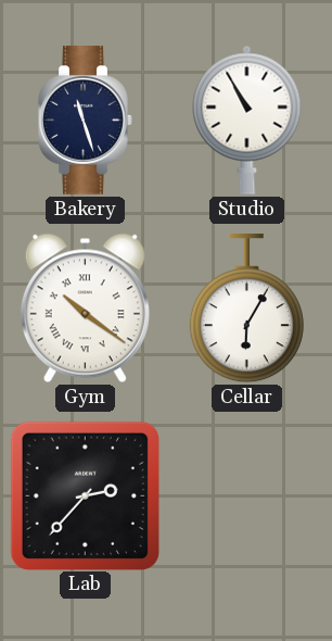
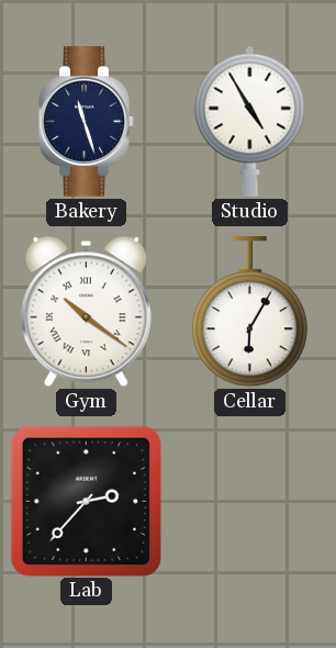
Studio: 10:55 -> 4:55 (250, 121)
